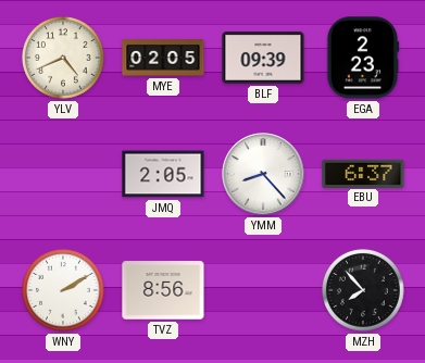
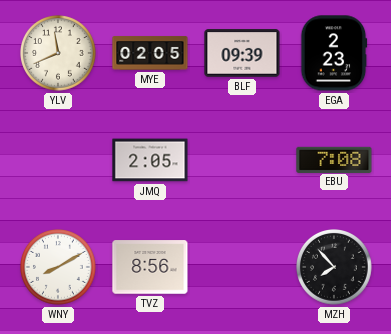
YLV: 4:41 -> 11:41 (59, 54)
YMM: 8:23 -> none (263, 174)
EBU: 6:37 -> 7:08 (334, 159)
WNY: 2:10 -> 8:10 (59, 268)
